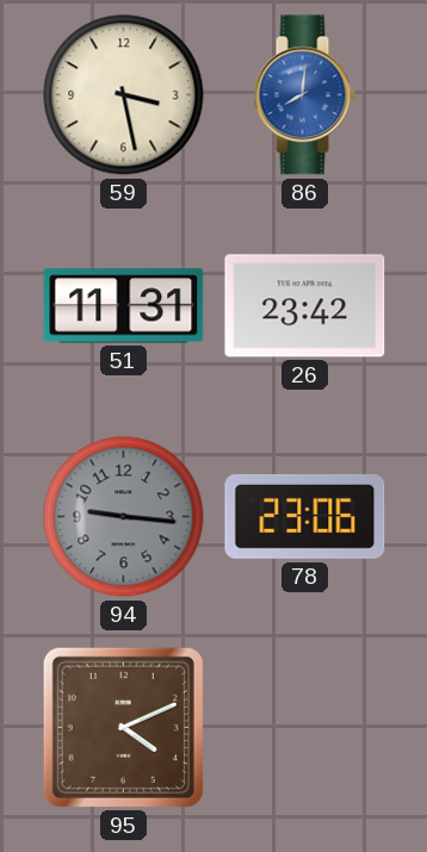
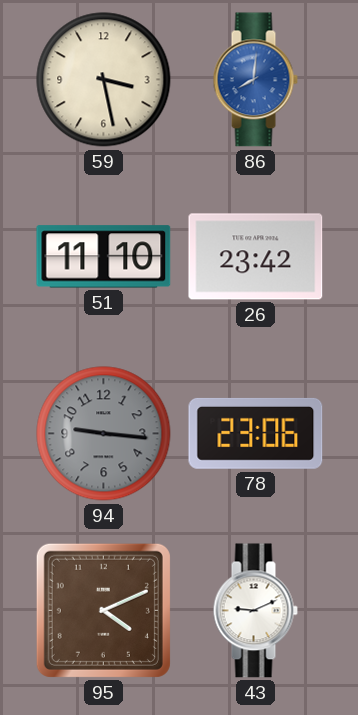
51: 11:31 -> 11:10 (104, 257)
43: none -> 9:11 (255, 611)
